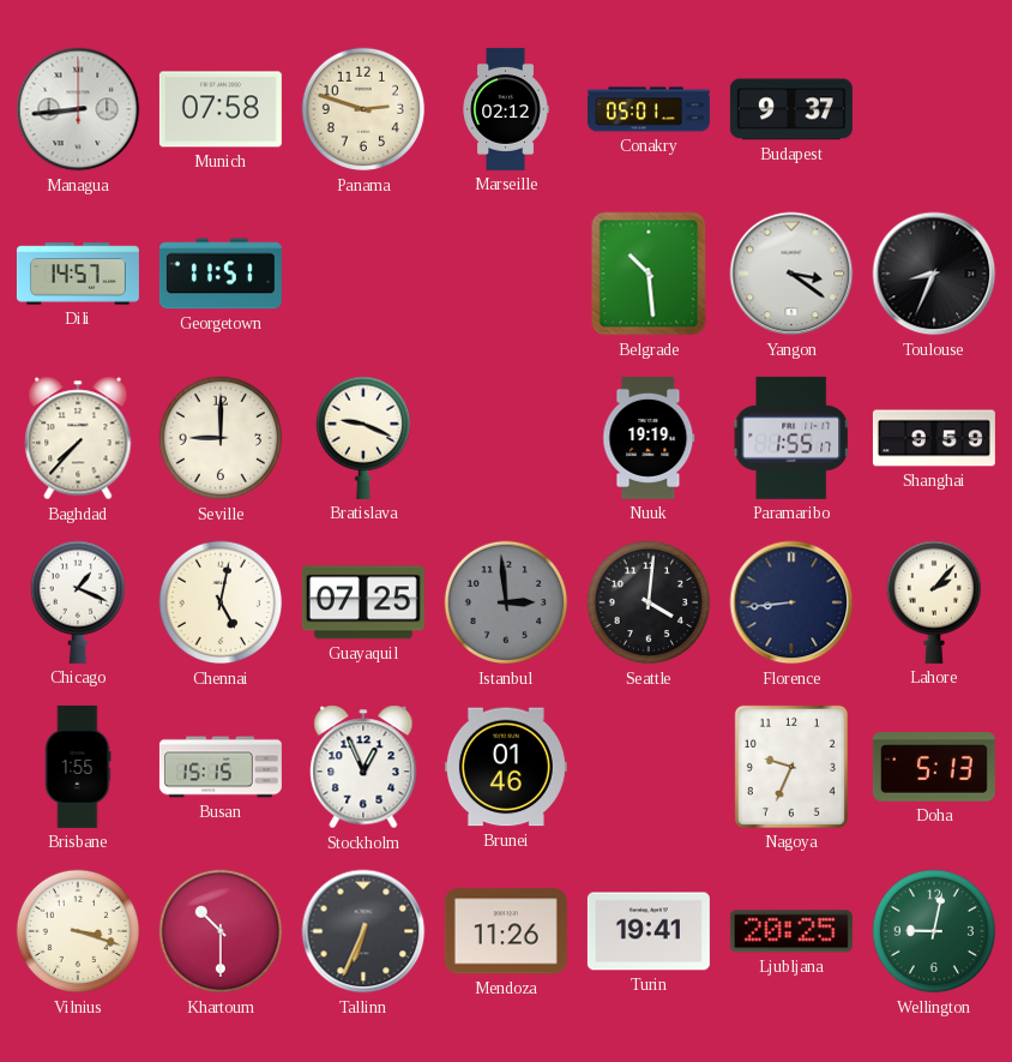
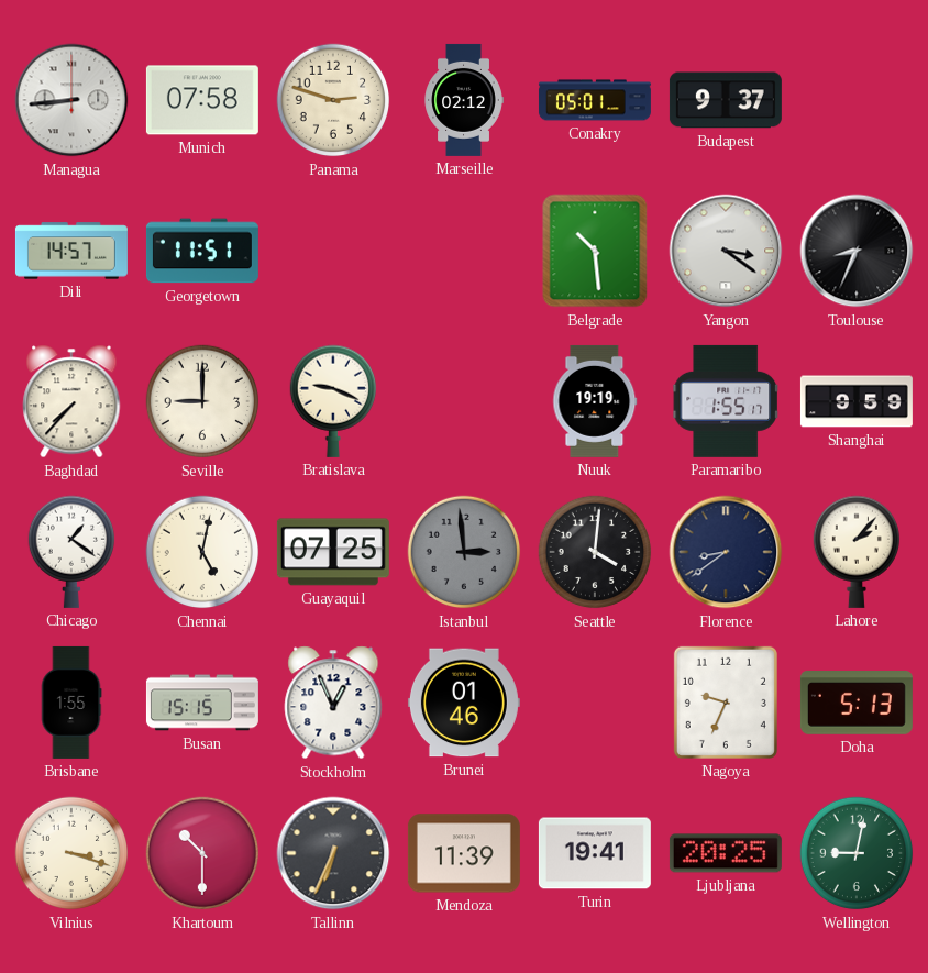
Chicago: 1:19 -> 1:21 (70, 552)
Florence: 8:44 -> 8:39 (726, 552)
Mendoza: 11:26 -> 11:39 (464, 853)
